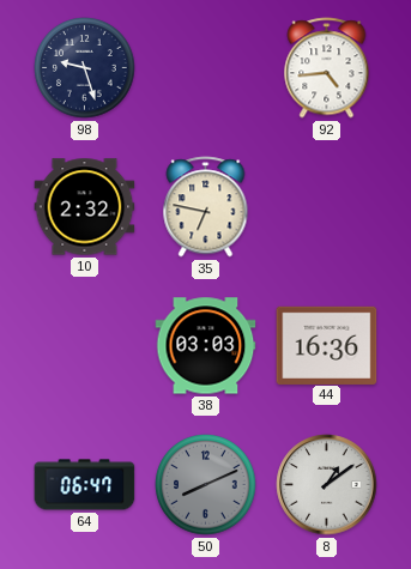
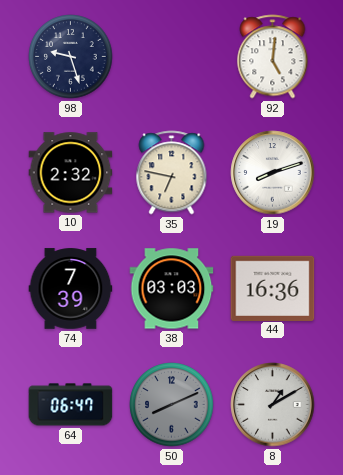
92: 4:44 -> 5:01 (273, 57)
19: none -> 8:12 (273, 173)
74: none -> 7:39 (71, 289)
8: 1:09 -> 1:10 (273, 405)
